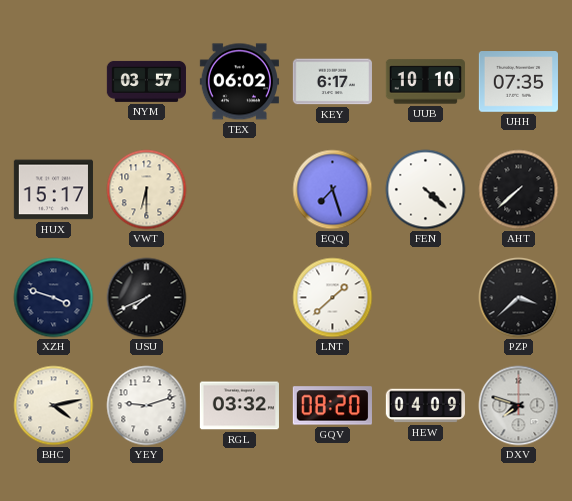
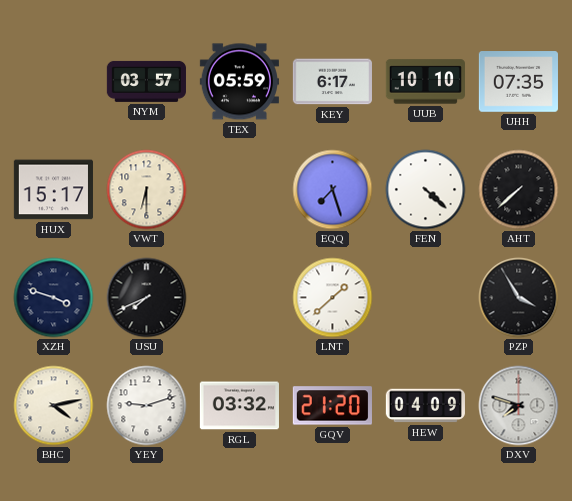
TEX: 06:02 -> 05:59 (239, 82)
PZP: 3:38 -> 3:55 (519, 298)
GQV: 08:20 -> 21:20 (332, 406)
